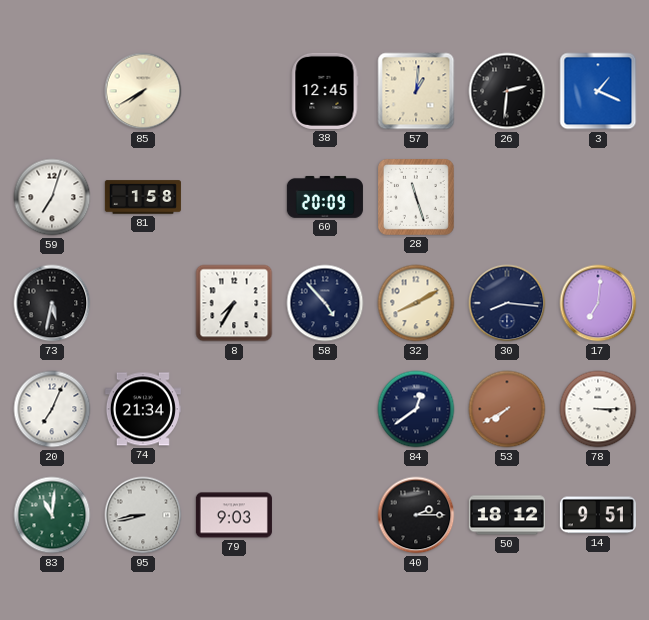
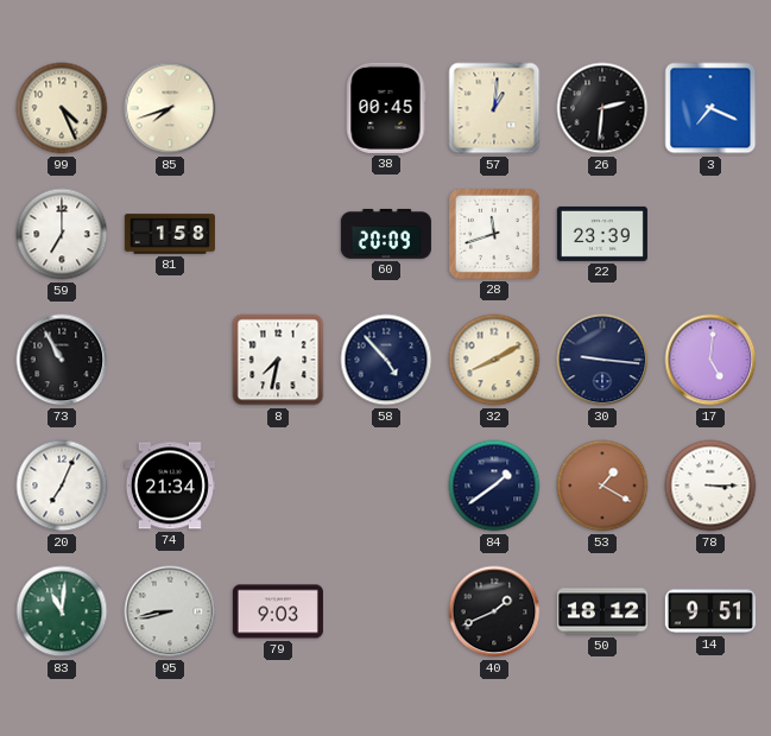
99: none -> 4:26 (62, 108)
85: 7:40 -> 7:42 (170, 108)
38: 12:45 -> 00:45 (386, 108)
3: 1:19 -> 7:19 (710, 108)
59: 7:03 -> 7:00 (62, 234)
28: 11:27 -> 11:42 (494, 234)
22: none -> 23:39 (602, 234)
73: 5:32 -> 10:55 (62, 360)
8: 7:35 -> 7:32 (278, 360)
30: 8:16 -> 9:16 (602, 360)
17: 7:01 -> 5:01 (710, 360)
84: 12:39 -> 1:39 (494, 486)
53: 7:40 -> 1:20 (602, 486)
40: 2:15 -> 1:41 (494, 611)
